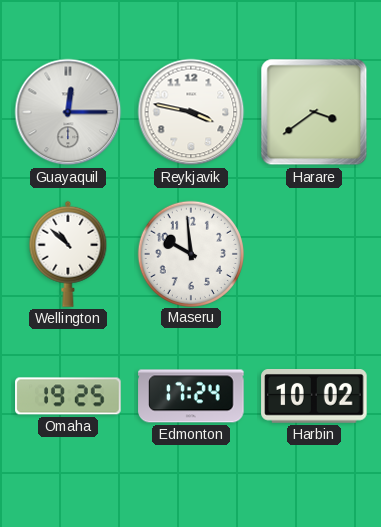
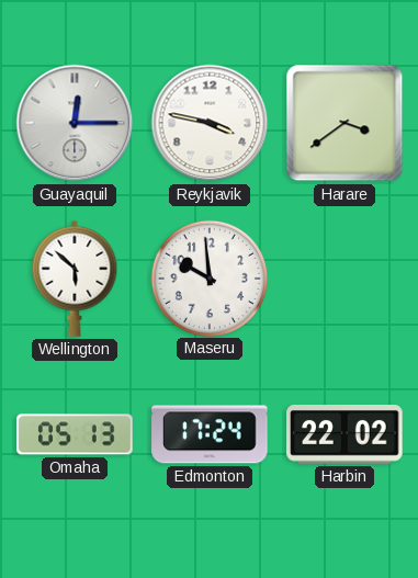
Wellington: 10:52 -> 5:52 (75, 279)
Omaha: 19:25 -> 05:13 (75, 434)
Harbin: 10:02 -> 22:02 (344, 435)
